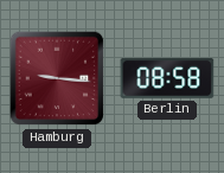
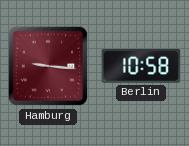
Berlin: 08:58 -> 10:58 (141, 67)
